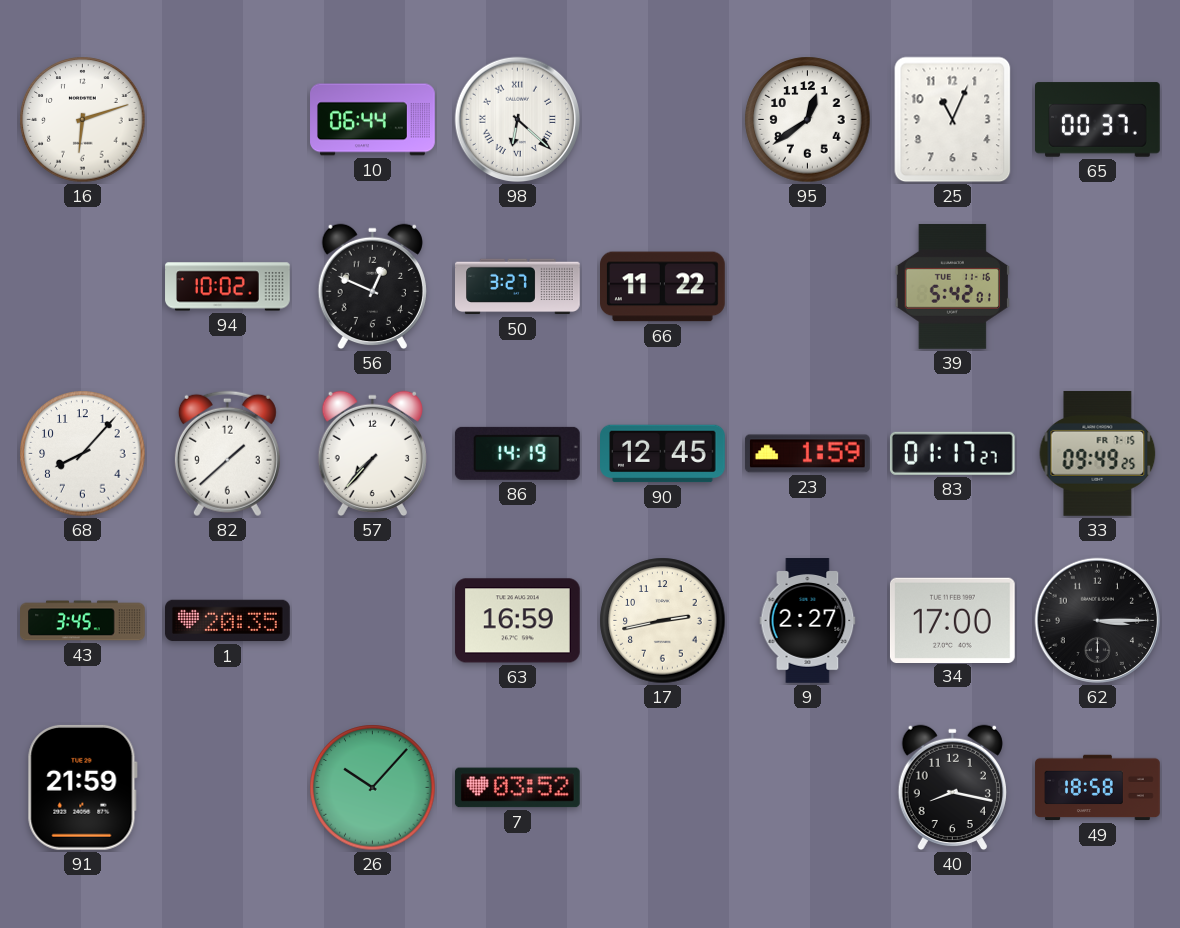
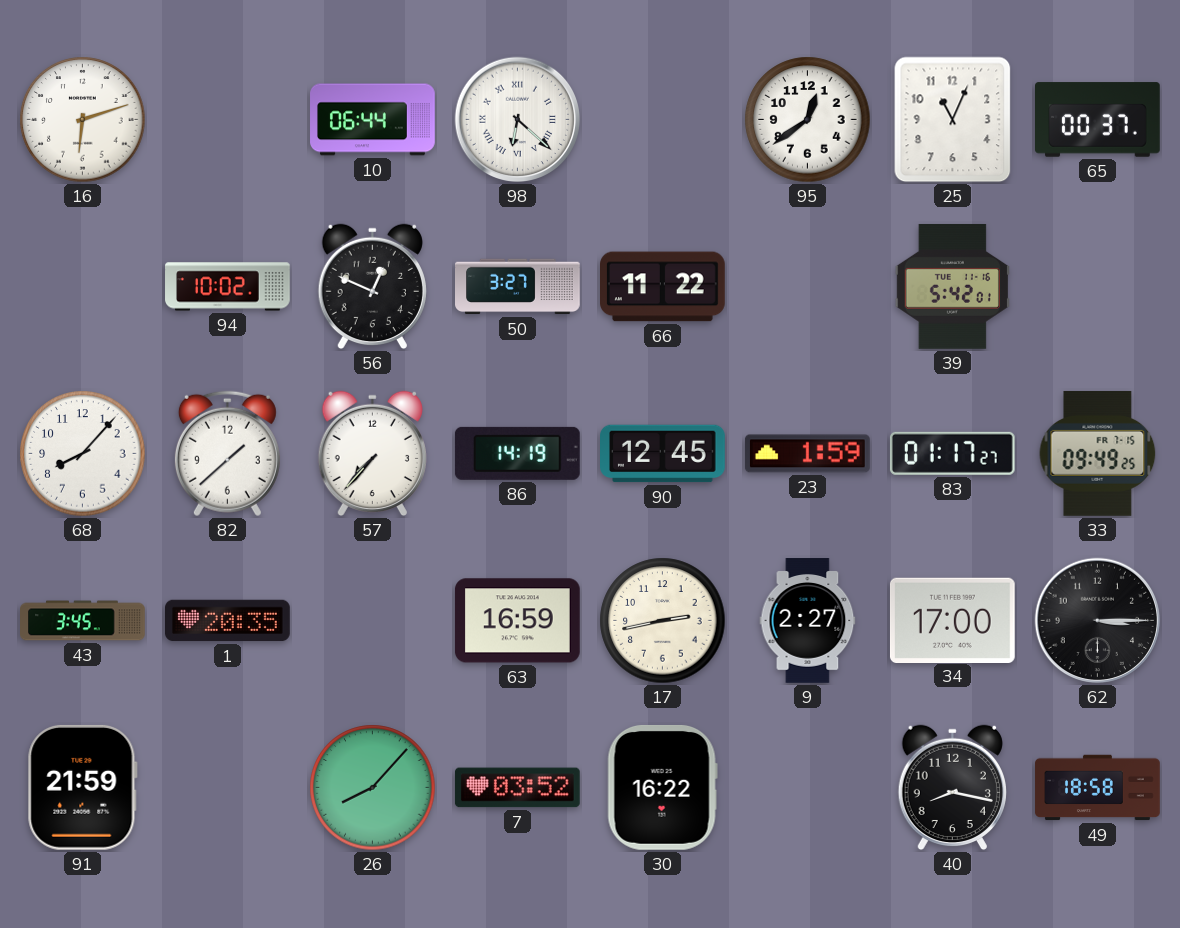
26: 10:07 -> 8:07 (373, 788)
30: none -> 16:22 (662, 787)
